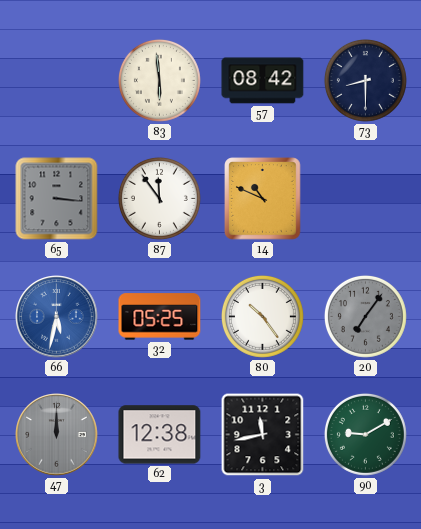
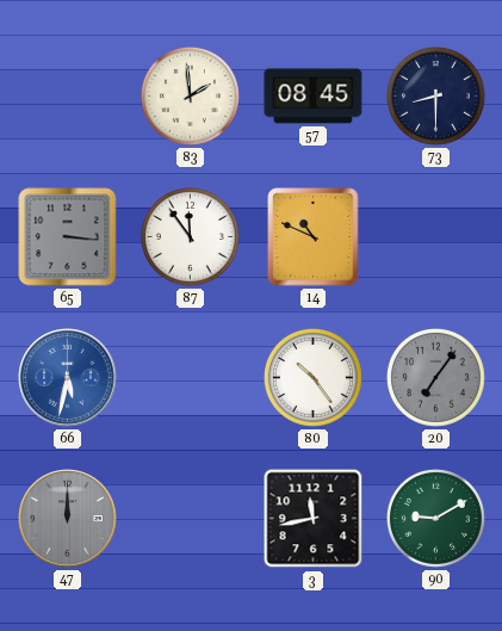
83: 5:59 -> 1:59 (190, 95)
57: 08:42 -> 08:45 (314, 97)
32: 05:25 -> none (160, 317)
62: 12:38 -> none (160, 435)
